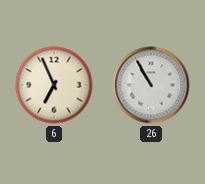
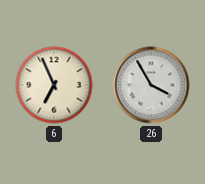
26: 10:55 -> 3:55 (151, 85)
